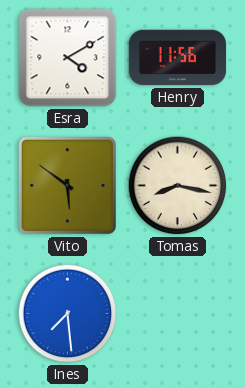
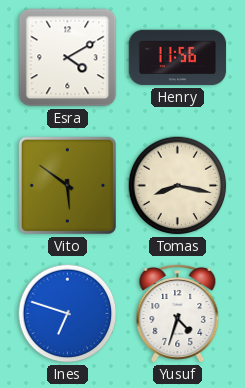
Ines: 7:29 -> 6:48 (68, 314)
Yusuf: none -> 4:33 (178, 313)
